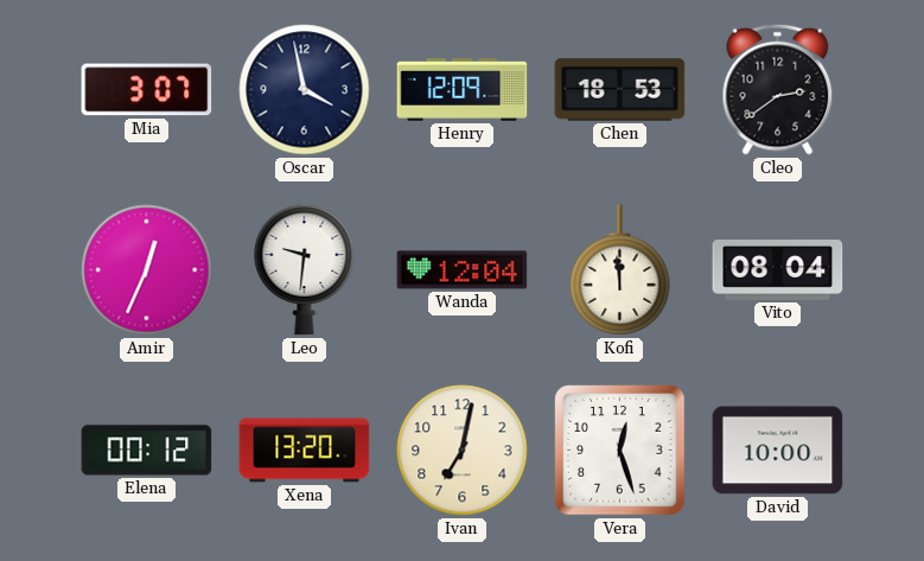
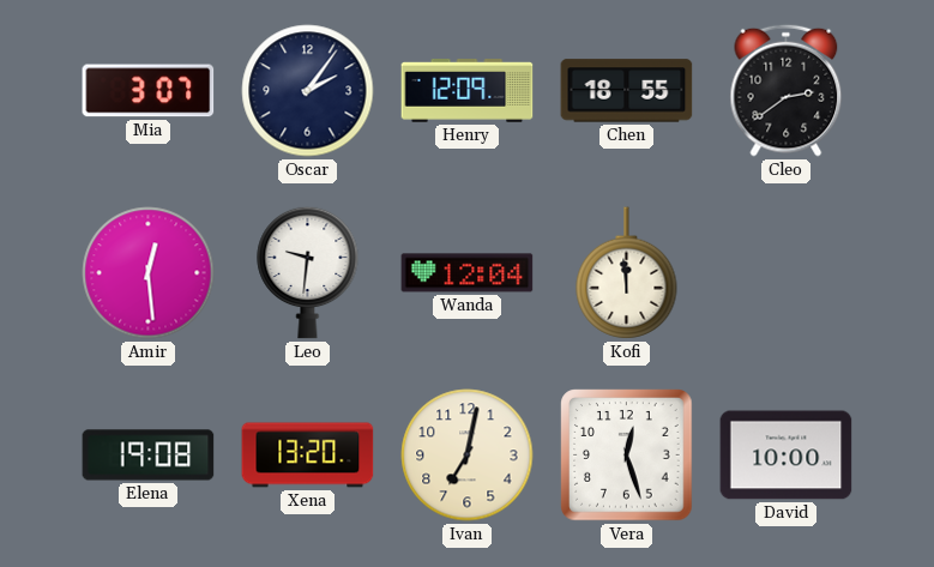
Oscar: 3:58 -> 2:06 (308, 91)
Chen: 18:53 -> 18:55 (627, 91)
Amir: 12:34 -> 12:29 (149, 273)
Vito: 08:04 -> none (778, 270)
Elena: 00:12 -> 19:08 (149, 456)
